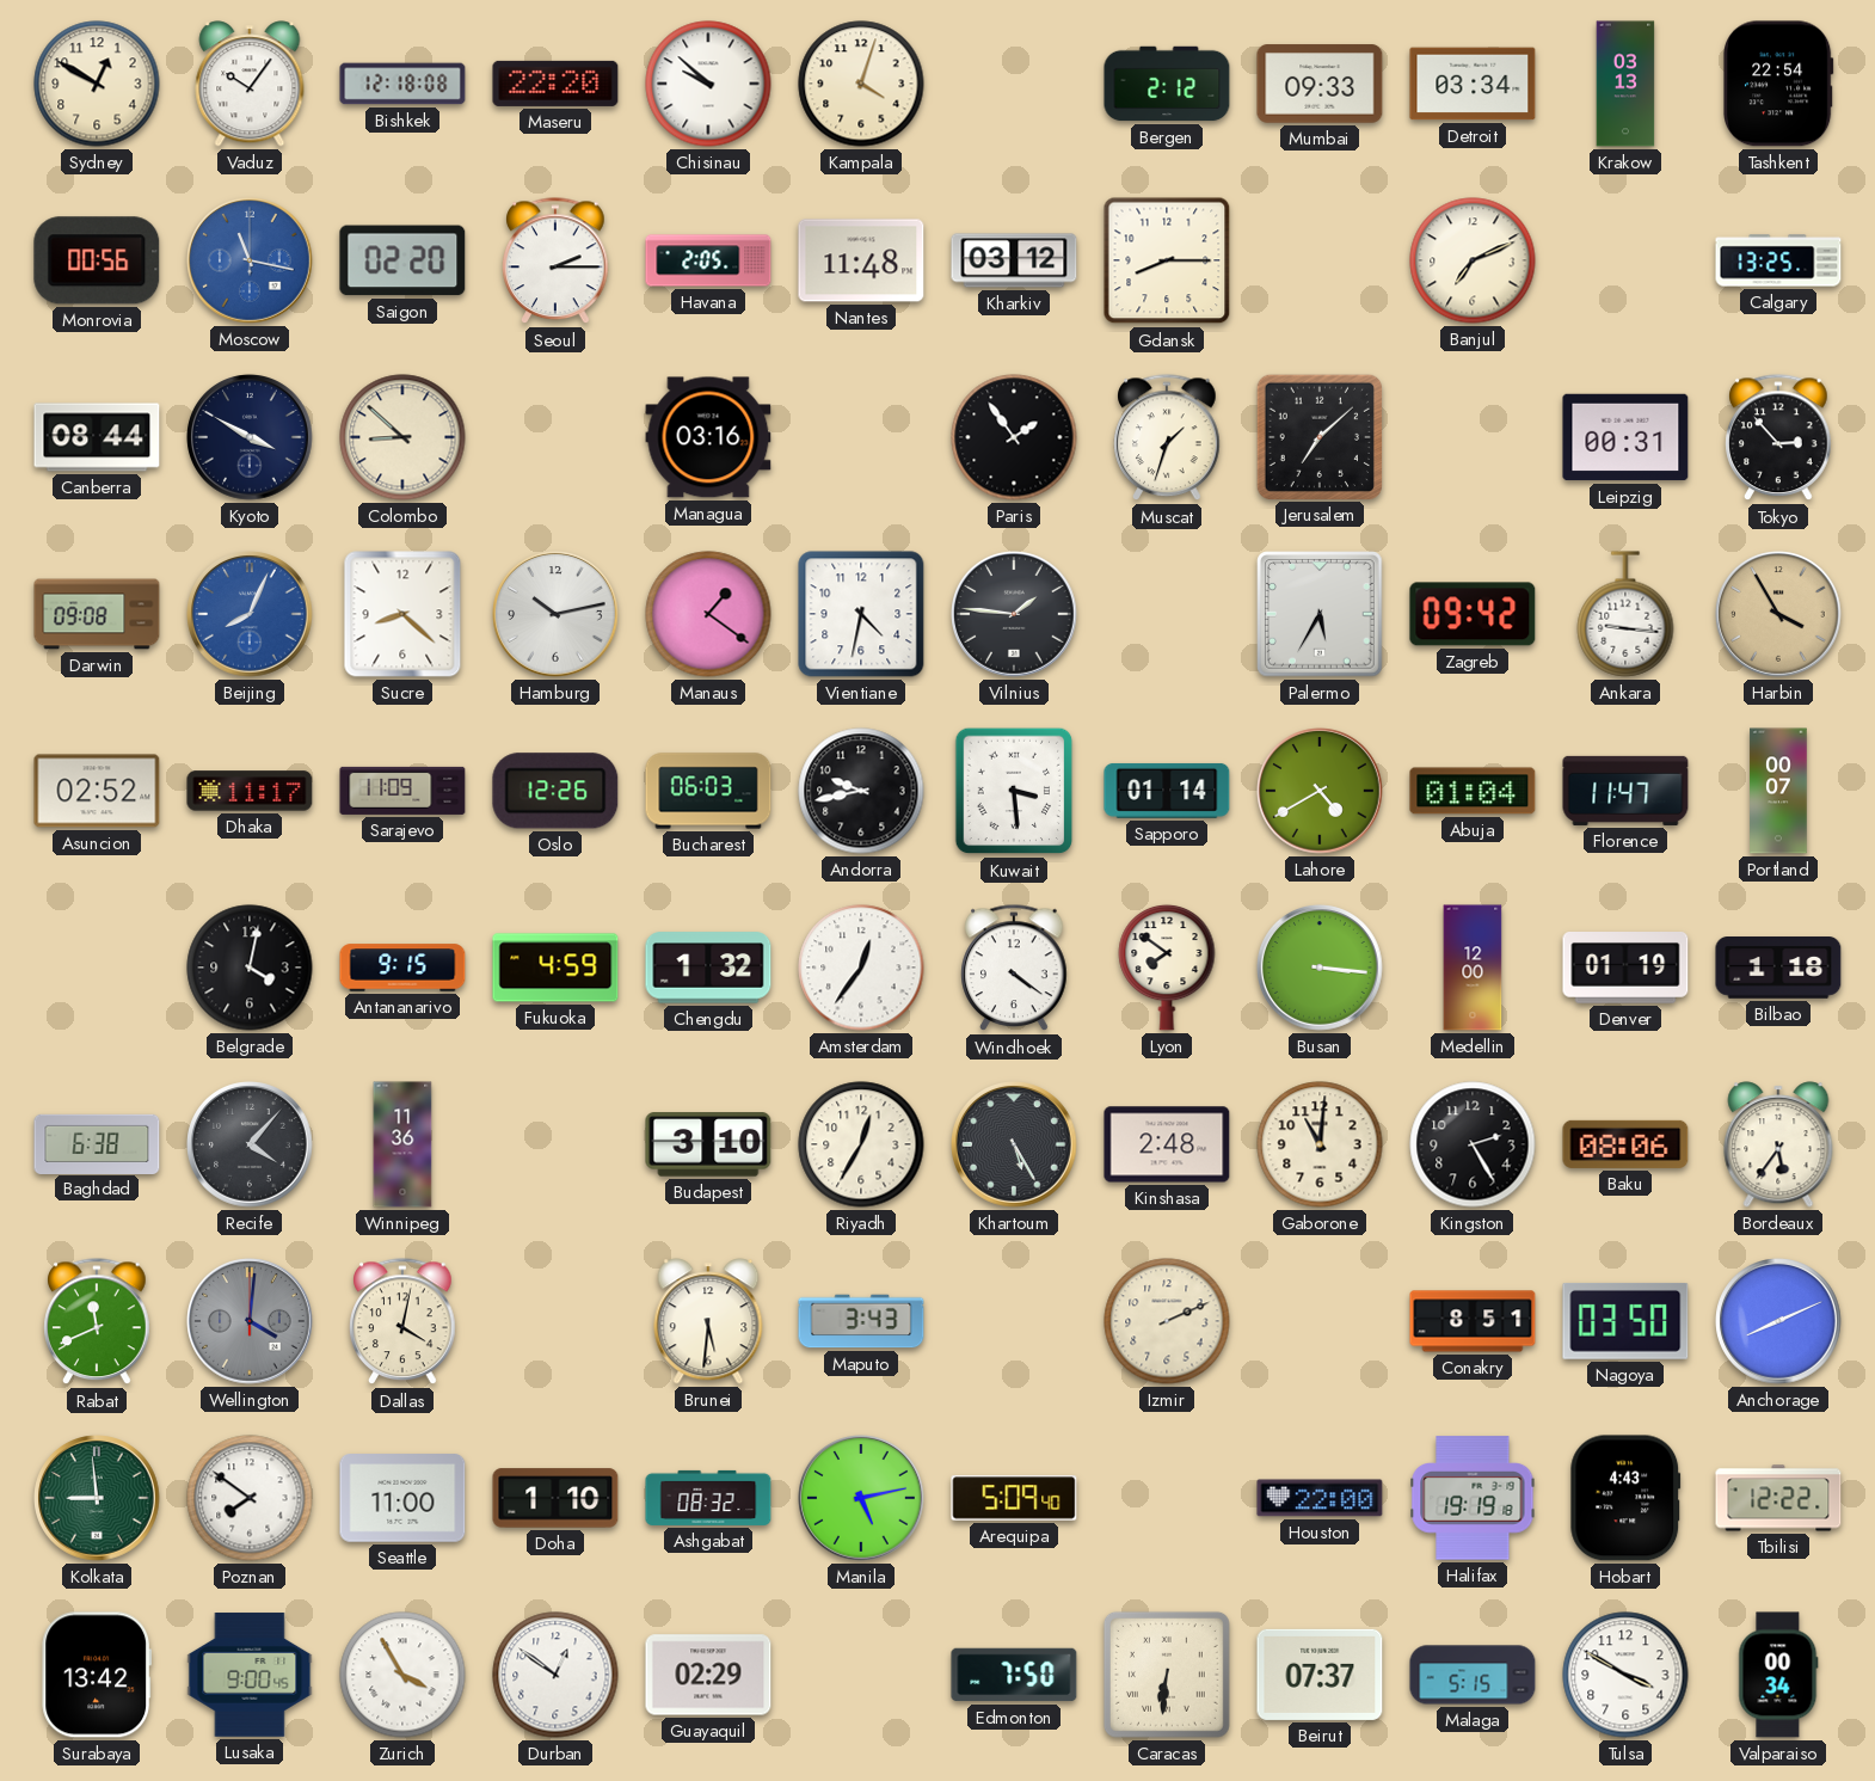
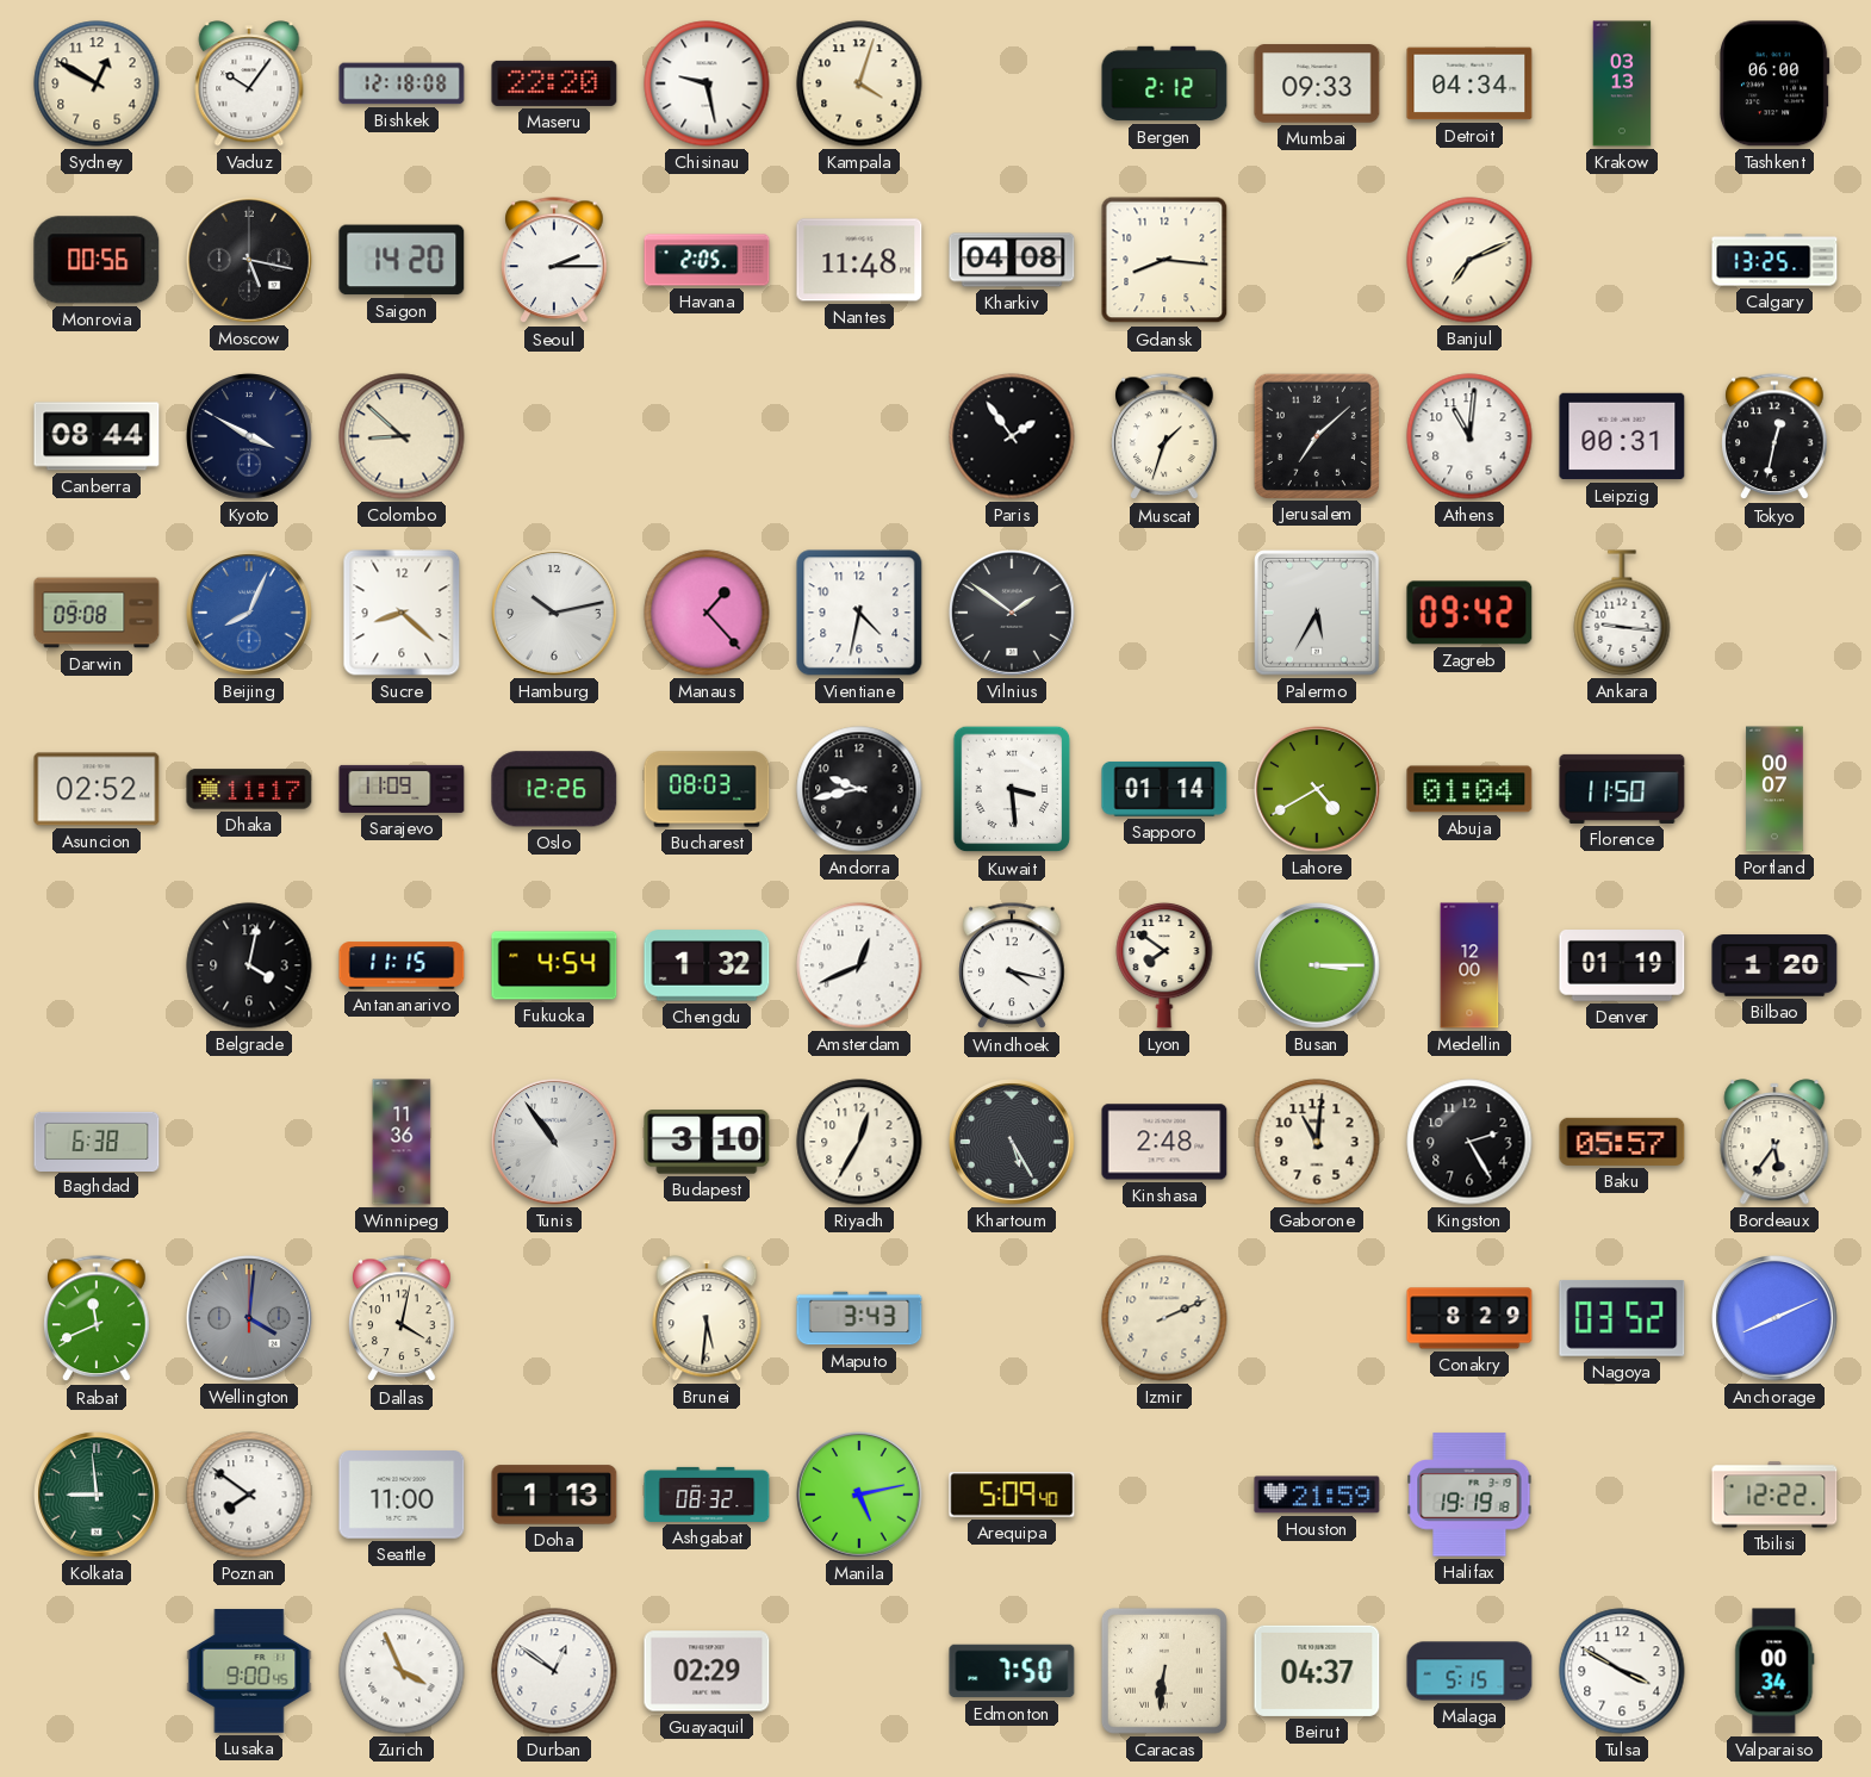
Chisinau: 9:52 -> 9:28 (707, 83)
Detroit: 03:34 -> 04:34 (1469, 83)
Tashkent: 22:54 -> 06:00 (1776, 83)
Moscow: 11:17 -> 5:17 (249, 260)
Moscow dial: blue -> black (249, 260)
Saigon: 02:20 -> 14:20 (402, 260)
Kharkiv: 03:12 -> 04:08 (1012, 260)
Gdansk: 8:15 -> 8:16 (1164, 260)
Managua: 03:16 -> none (708, 437)
Athens: none -> 11:01 (1469, 436)
Tokyo: 2:53 -> 12:32 (1774, 437)
Manaus: 1:21 -> 1:23 (707, 613)
Vilnius: 1:46 -> 1:51 (1012, 613)
Harbin: 3:55 -> none (1778, 614)
Bucharest: 06:03 -> 08:03 (707, 789)
Florence: 11:47 -> 11:50 (1622, 789)
Antananarivo: 9:15 -> 11:15 (402, 965)
Fukuoka: 4:59 -> 4:54 (554, 965)
Amsterdam: 12:36 -> 12:41 (859, 965)
Windhoek: 4:21 -> 4:17 (1012, 967)
Busan: 3:16 -> 3:15 (1317, 965)
Bilbao: 1:18 -> 1:20 (1774, 965)
Recife: 4:07 -> none (250, 1144)
Tunis: none -> 10:54 (554, 1142)
Baku: 08:06 -> 05:57 (1622, 1142)
Conakry: 8:51 -> 8:29 (1469, 1318)
Nagoya: 03:50 -> 03:52 (1622, 1318)
Doha: 1:10 -> 1:13 (554, 1495)
Houston: 22:00 -> 21:59 (1317, 1495)
Hobart: 4:43 -> none (1625, 1498)
Surabaya: 13:42 -> none (96, 1675)
Zurich: 3:55 -> 3:56 (402, 1671)
Beirut: 07:37 -> 04:37 (1317, 1671)
